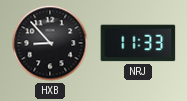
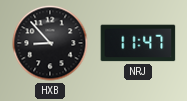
NRJ: 11:33 -> 11:47 (138, 43)
